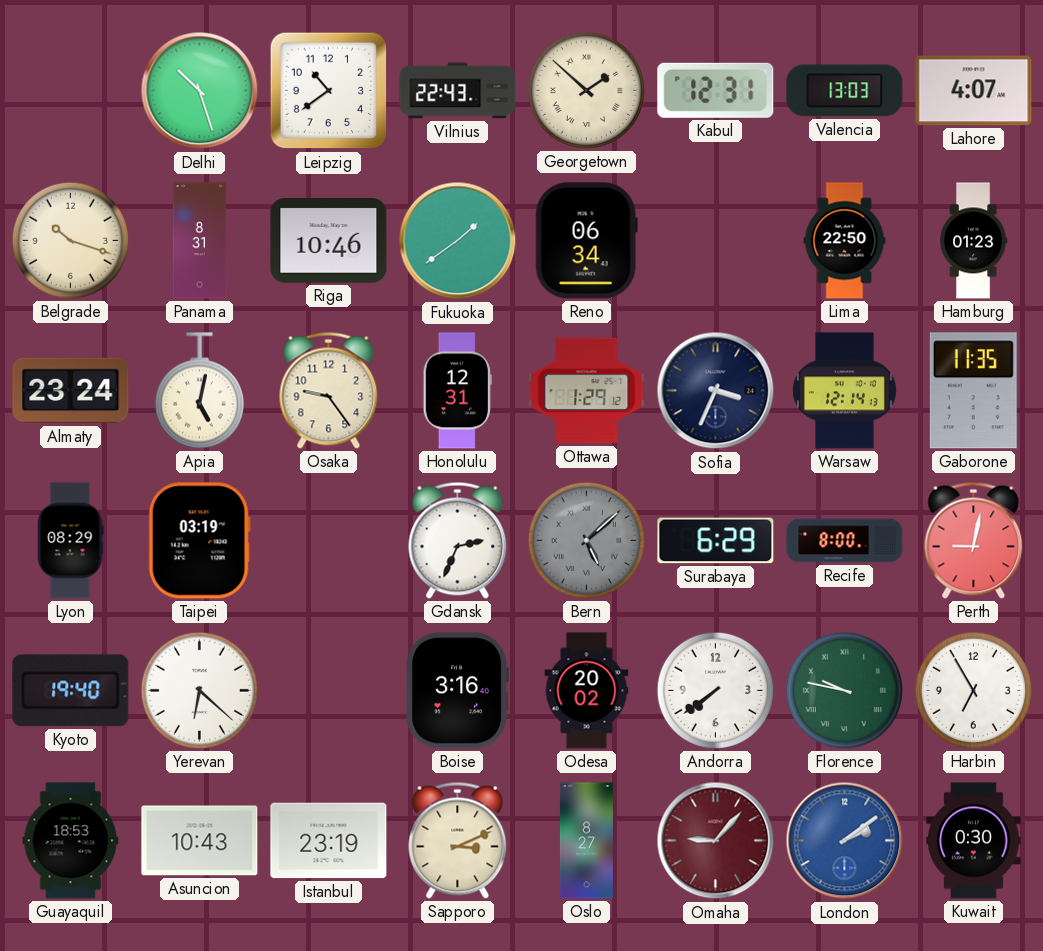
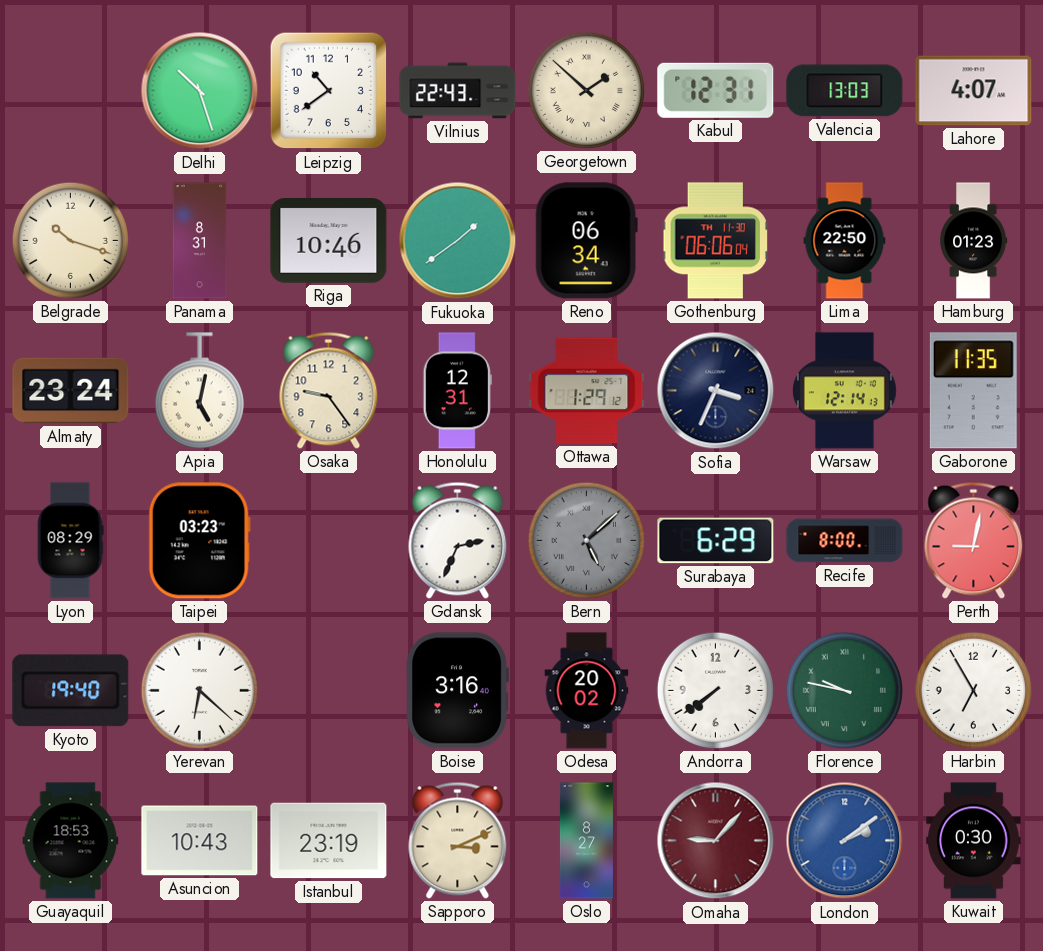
Gothenburg: none -> 06:06 (715, 241)
Taipei: 03:19 -> 03:23 (199, 541)
